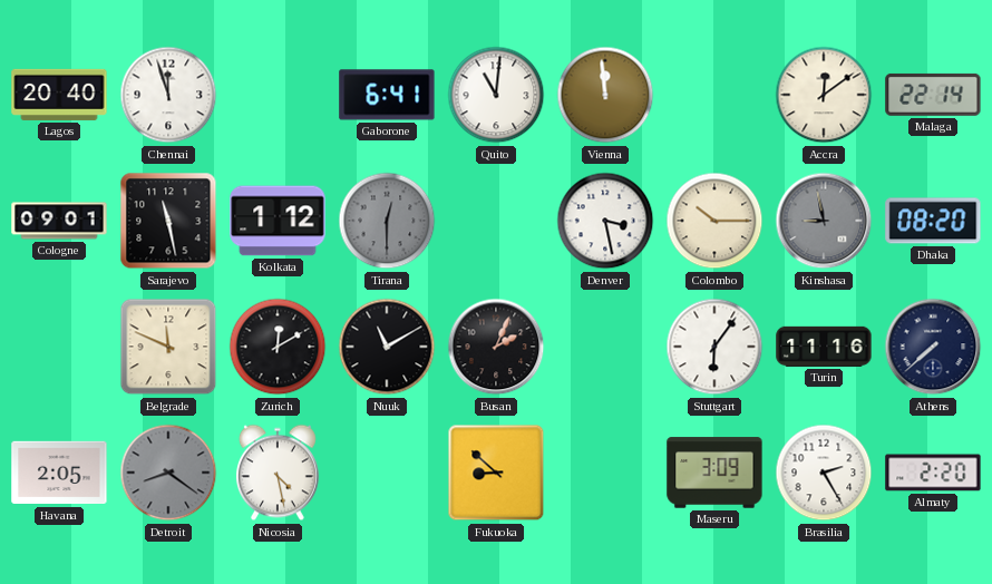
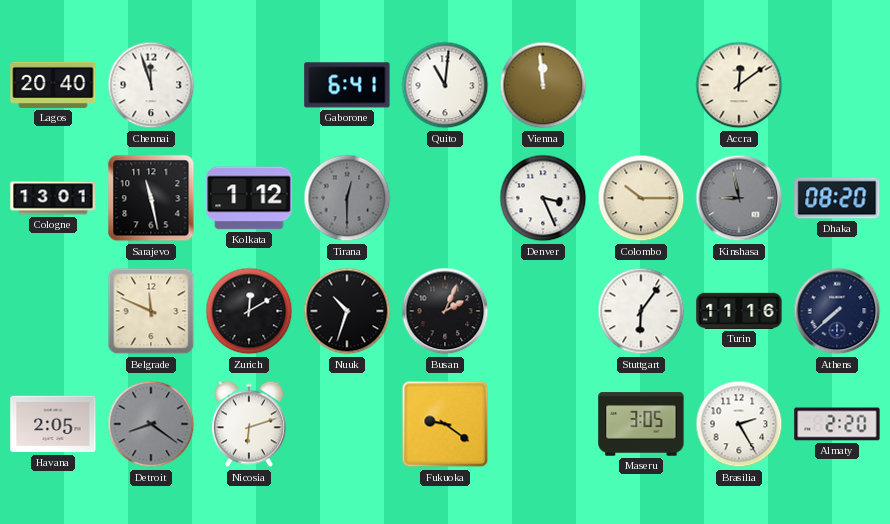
Malaga: 22:14 -> none (933, 95)
Cologne: 09:01 -> 13:01 (53, 198)
Denver: 3:28 -> 3:26 (543, 198)
Nuuk: 11:10 -> 10:33 (347, 311)
Nicosia: 4:28 -> 6:12 (249, 424)
Fukuoka: 8:52 -> 9:21 (445, 424)
Maseru: 3:09 -> 3:05 (641, 424)
